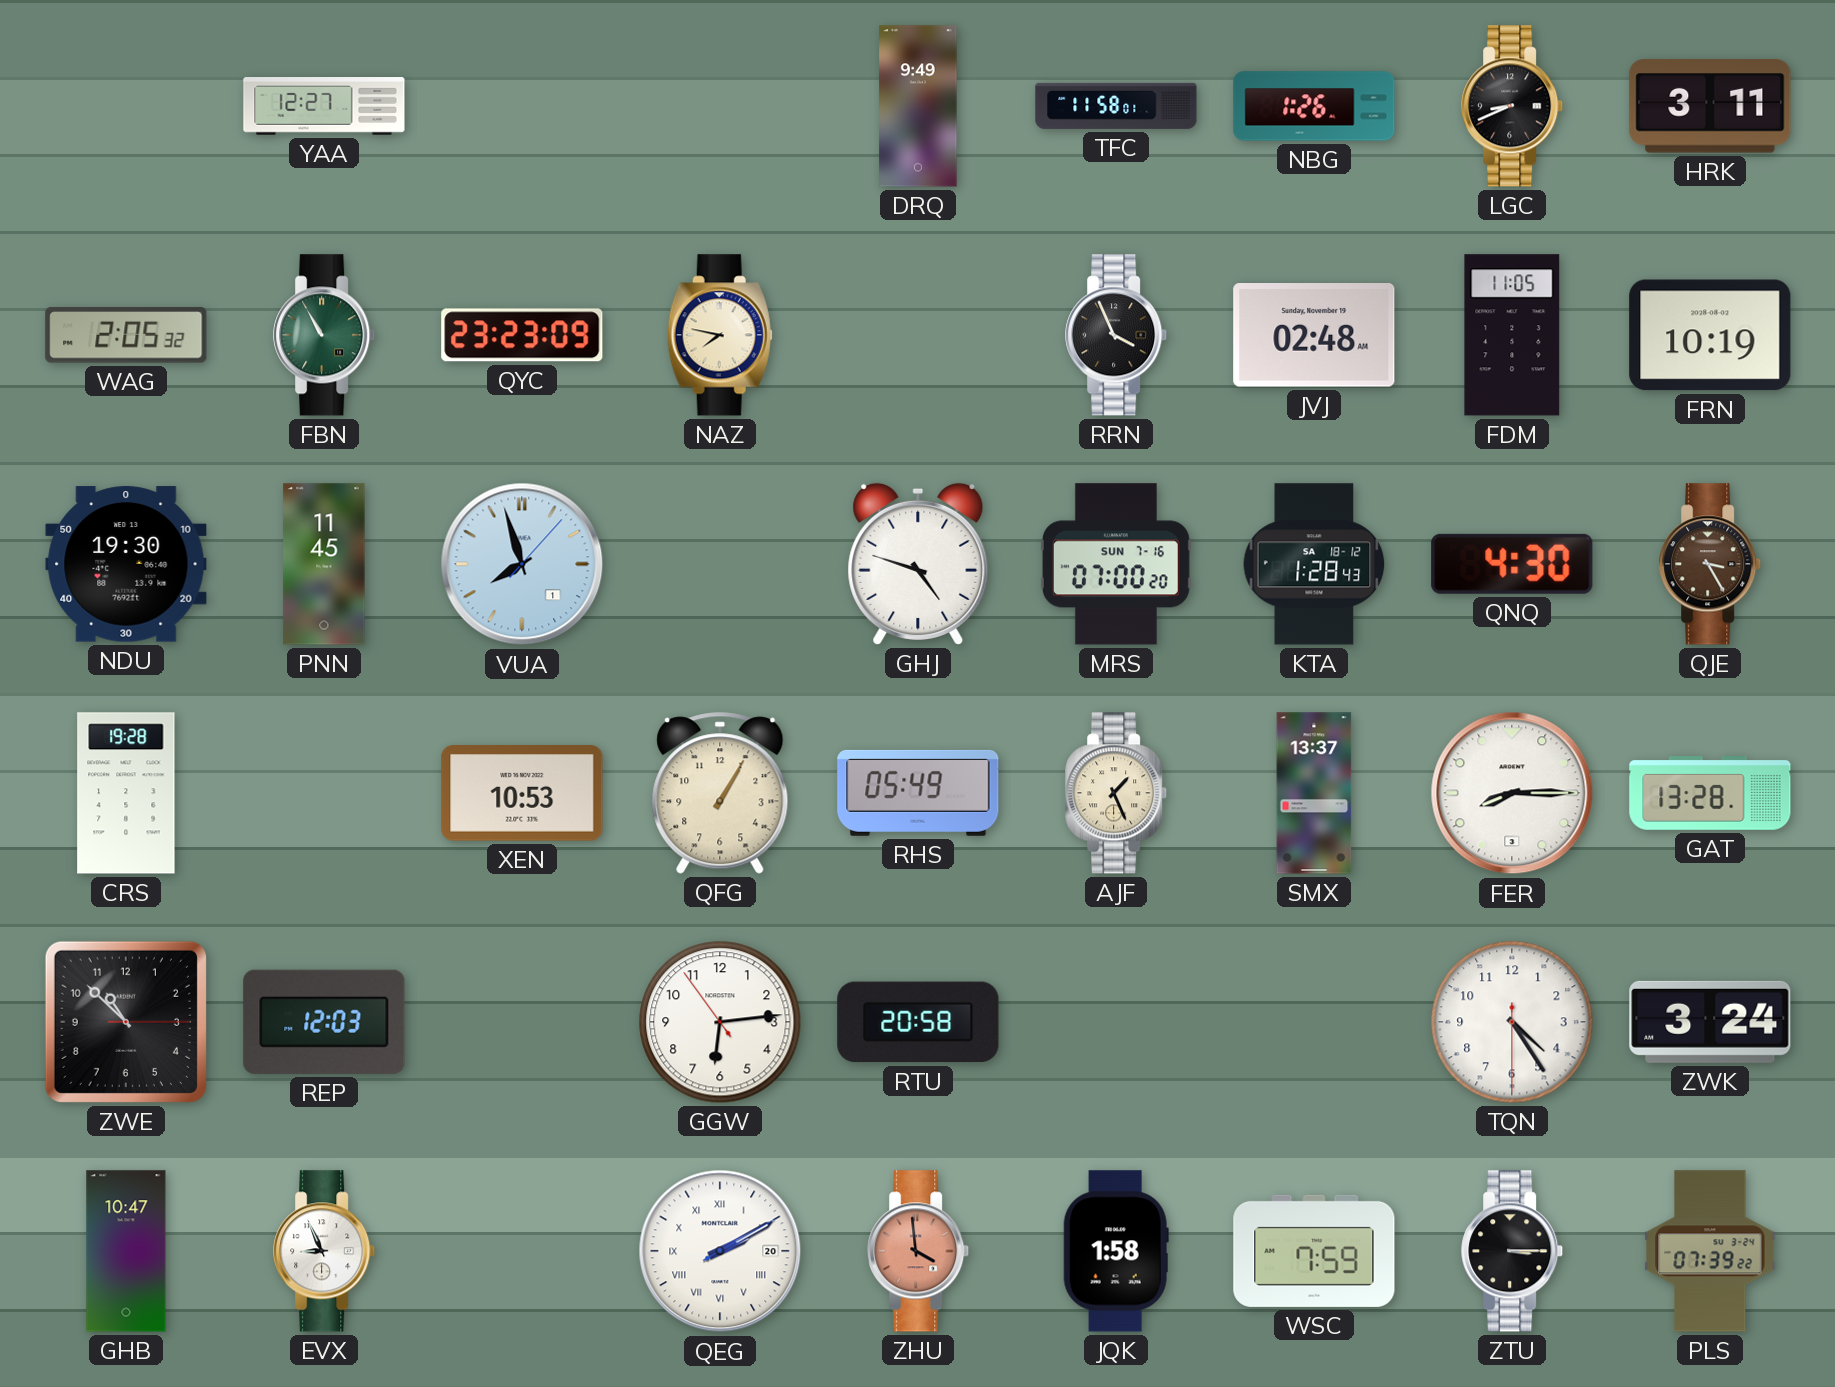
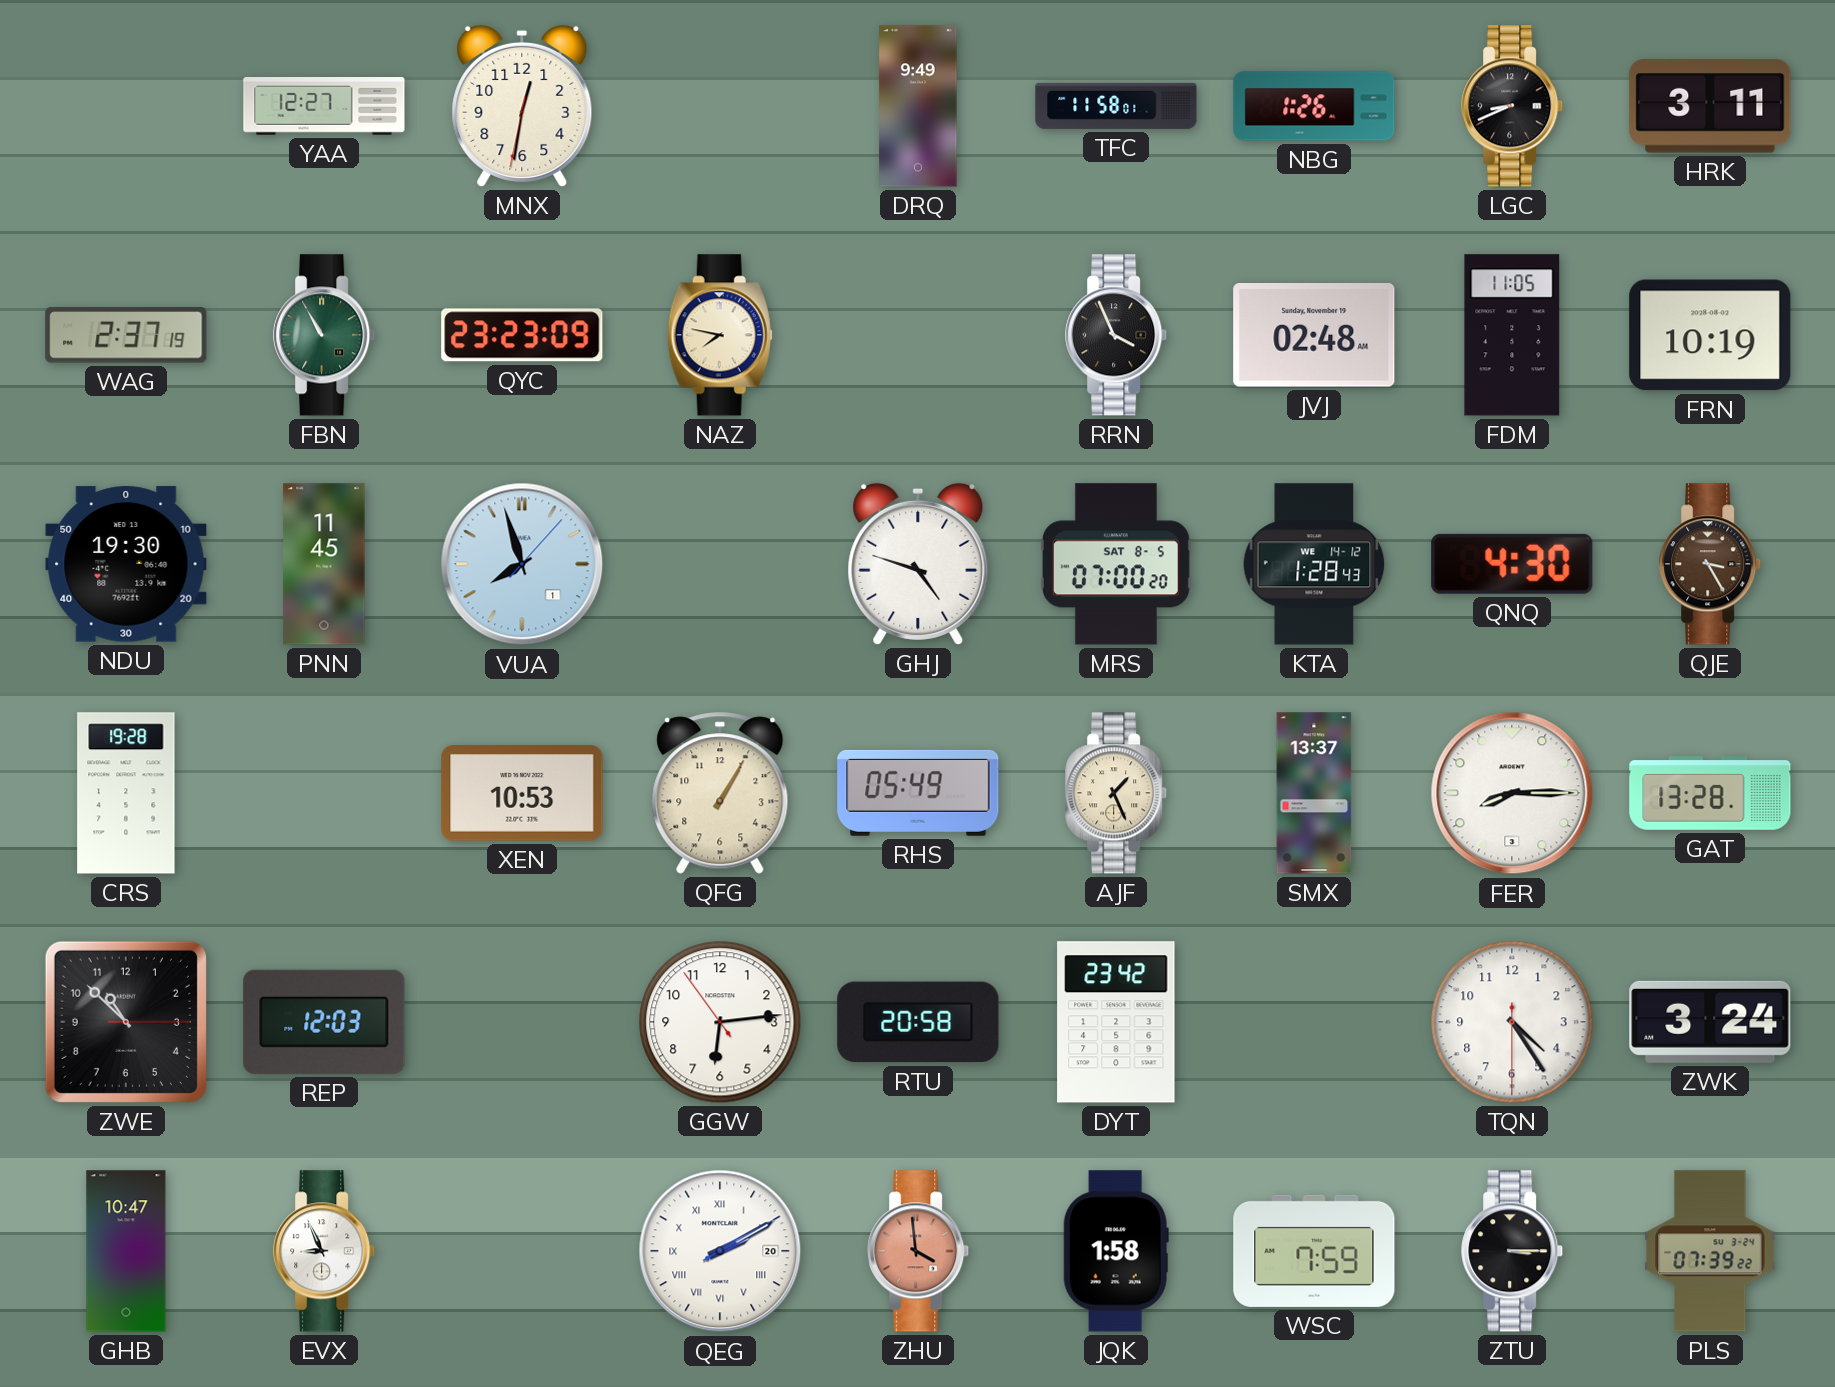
MNX: none -> 12:31 (522, 106)
WAG: 2:05 -> 2:37 (126, 335)
MRS date: SUN 7-16 -> SAT 8-5 (1116, 564)
KTA date: SA 18-12 -> WE 14-12 (1314, 564)
DYT: none -> 23:42 (1116, 1022)
